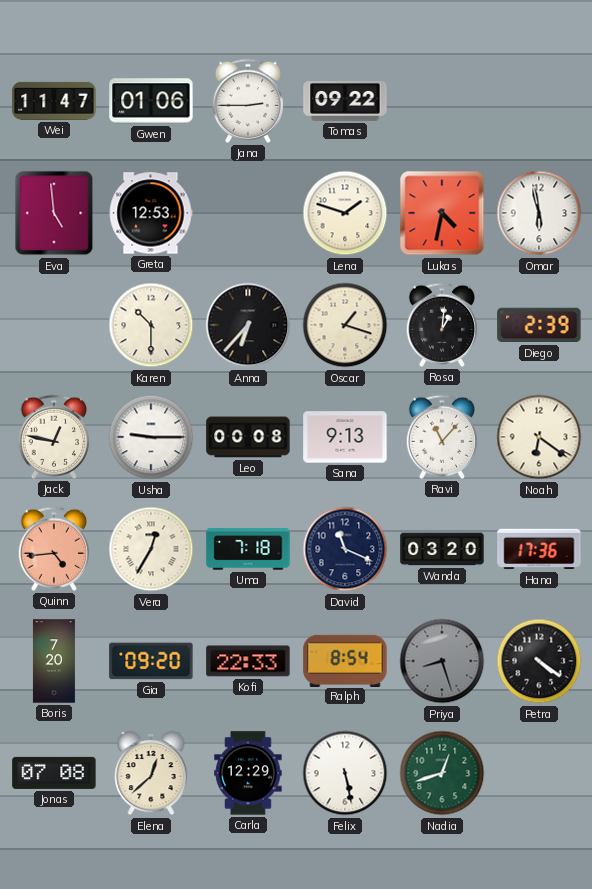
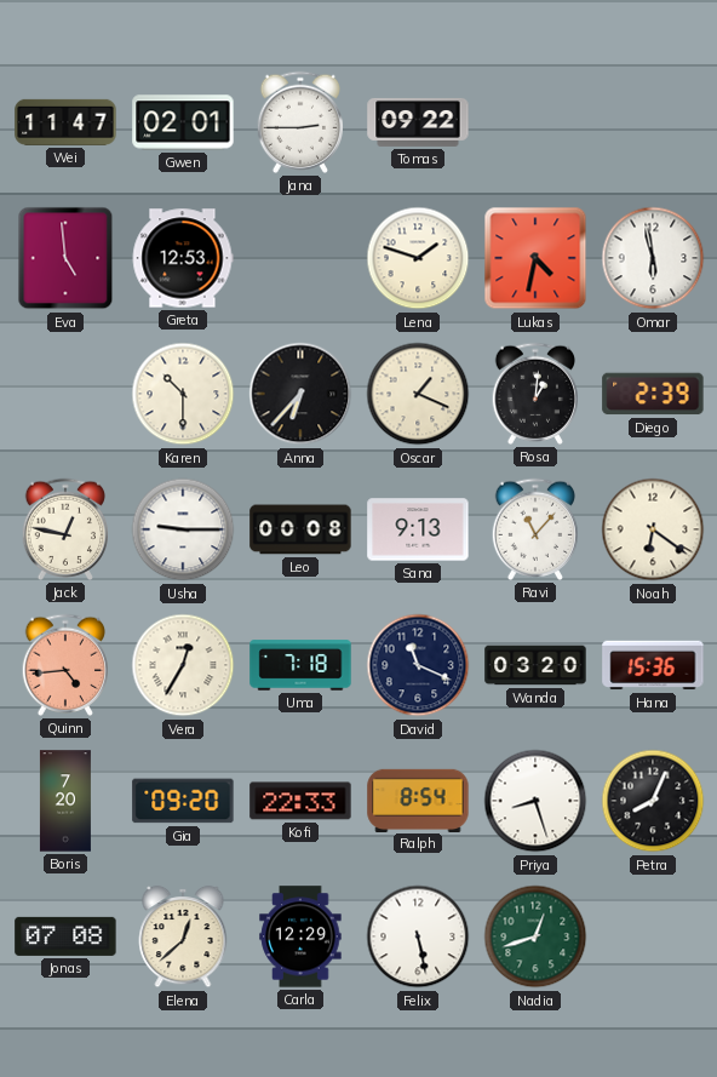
Gwen: 01:06 -> 02:01 (183, 122)
Oscar: 1:18 -> 1:19 (418, 394)
Hana: 17:36 -> 15:36 (653, 665)
Priya dial: grey -> white (535, 801)
Petra: 4:21 -> 8:04 (653, 801)
